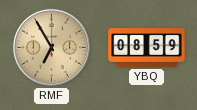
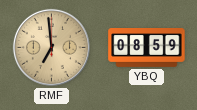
RMF: 6:55 -> 6:59 (51, 47)
